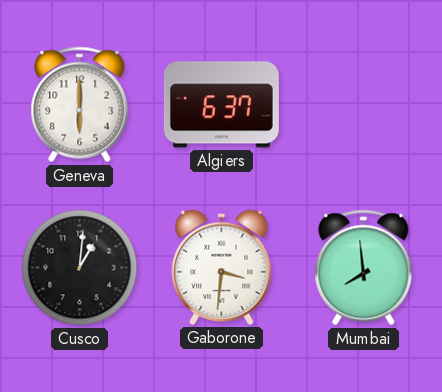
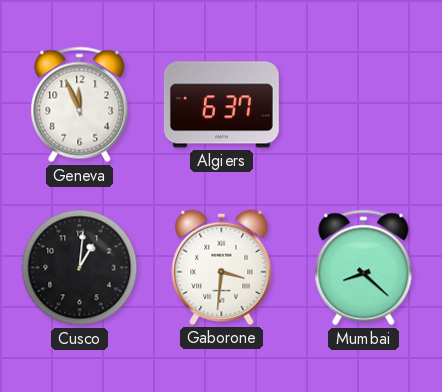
Geneva: 6:00 -> 11:56 (80, 105)
Mumbai: 7:59 -> 8:22 (364, 268)
